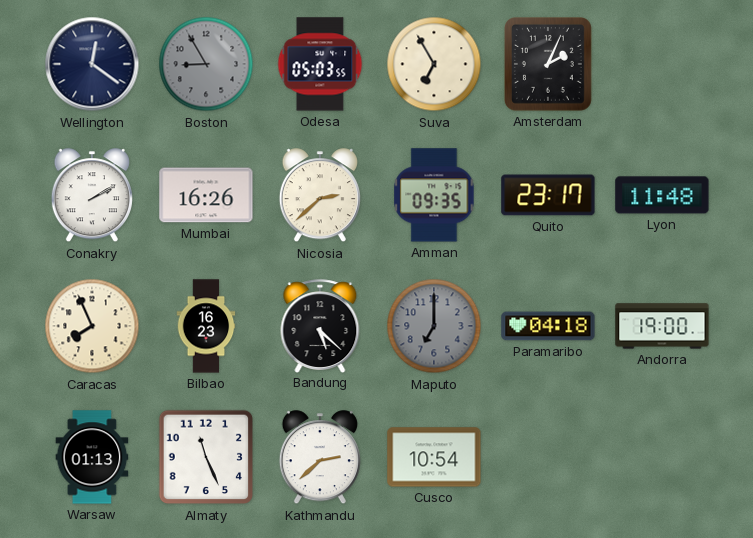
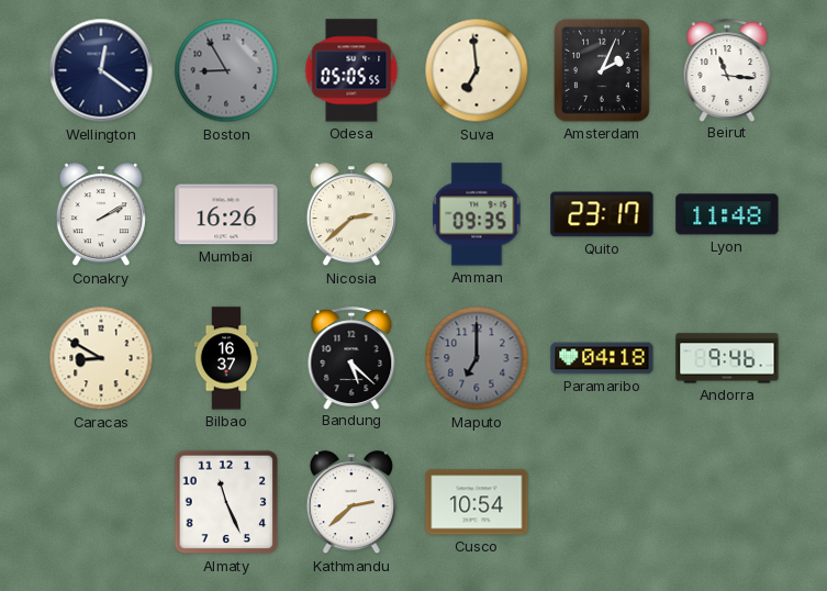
Odesa: 05:03 -> 05:05 (351, 70)
Suva: 6:55 -> 6:59 (477, 70)
Beirut: none -> 11:16 (727, 70)
Caracas: 7:56 -> 8:50 (101, 358)
Bilbao: 16:23 -> 16:37 (226, 358)
Andorra: 19:00 -> 9:46 (727, 358)
Warsaw: 01:13 -> none (92, 457)
